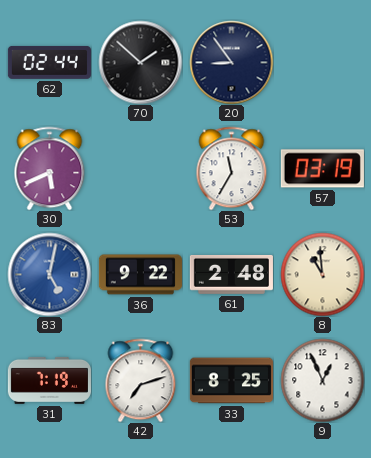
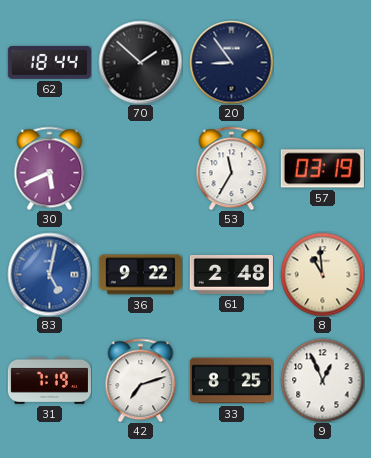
62: 02:44 -> 18:44 (49, 63)
